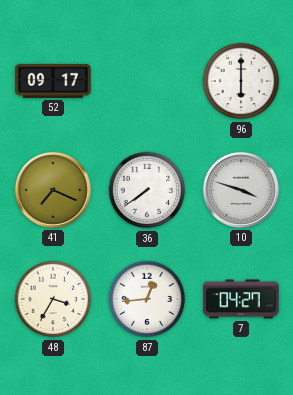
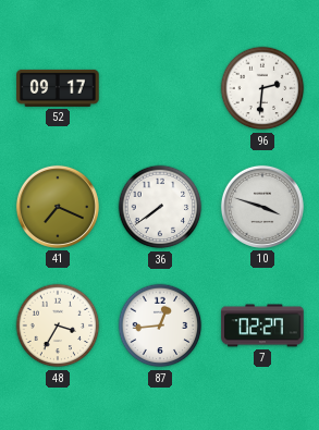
96: 6:00 -> 2:31 (262, 88)
7: 04:27 -> 02:27 (262, 325)
